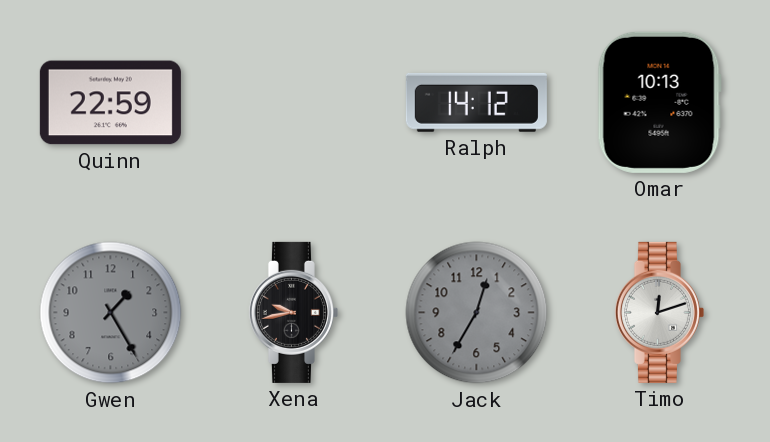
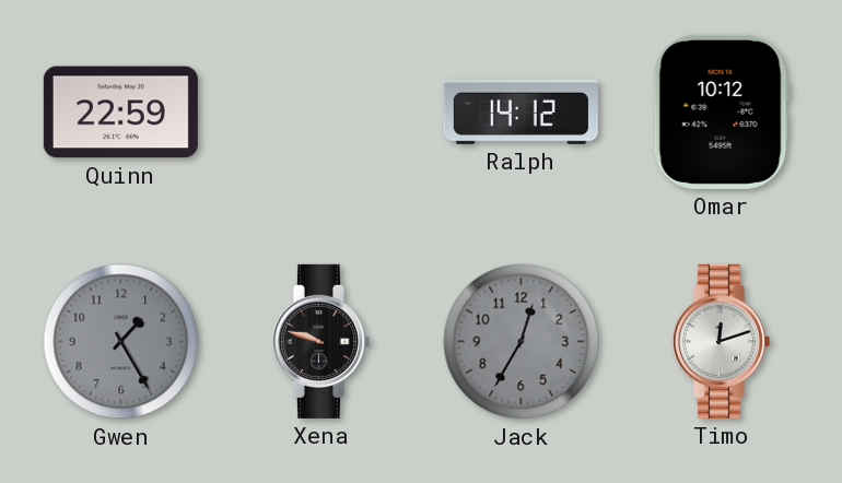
Omar: 10:13 -> 10:12 (721, 111)
Xena: 9:43 -> 9:48 (320, 341)
